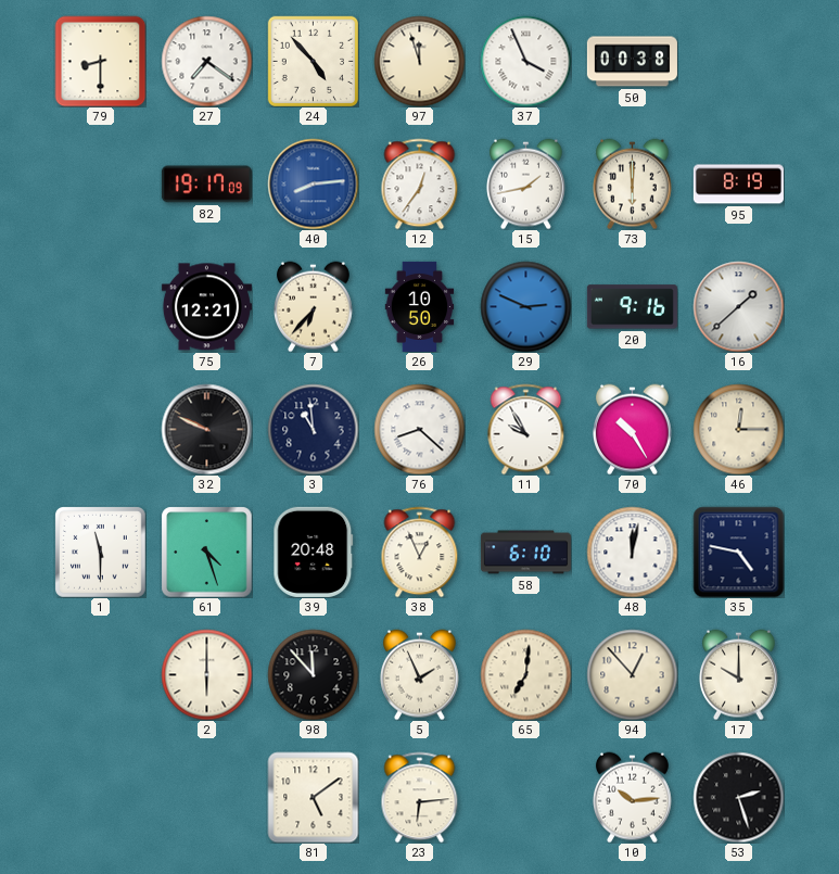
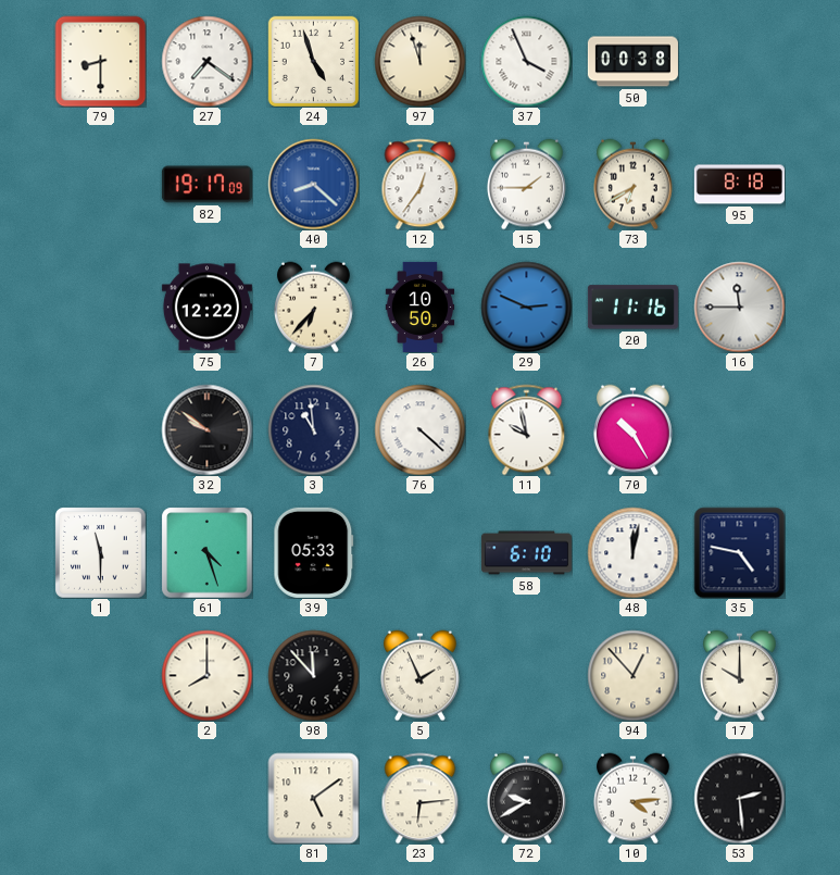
24: 4:53 -> 4:57 (313, 61)
40: 8:14 -> 8:22 (313, 184)
15: 1:43 -> 1:45 (526, 184)
73: 6:00 -> 6:40 (632, 184)
95: 8:19 -> 8:18 (739, 185)
75: 12:21 -> 12:22 (206, 308)
20: 9:16 -> 11:16 (632, 308)
16: 1:38 -> 11:45 (739, 307)
32: 9:49 -> 9:51 (206, 429)
76: 8:22 -> 4:22 (419, 429)
11: 9:55 -> 9:58 (527, 429)
46: 12:15 -> none (738, 429)
39: 20:48 -> 05:33 (314, 552)
38: 12:56 -> none (420, 552)
2: 6:00 -> 8:00 (206, 675)
65: 7:01 -> none (525, 674)
72: none -> 9:40 (526, 798)
10: 10:14 -> 4:14 (632, 798)
53: 2:27 -> 2:29 (739, 798)
